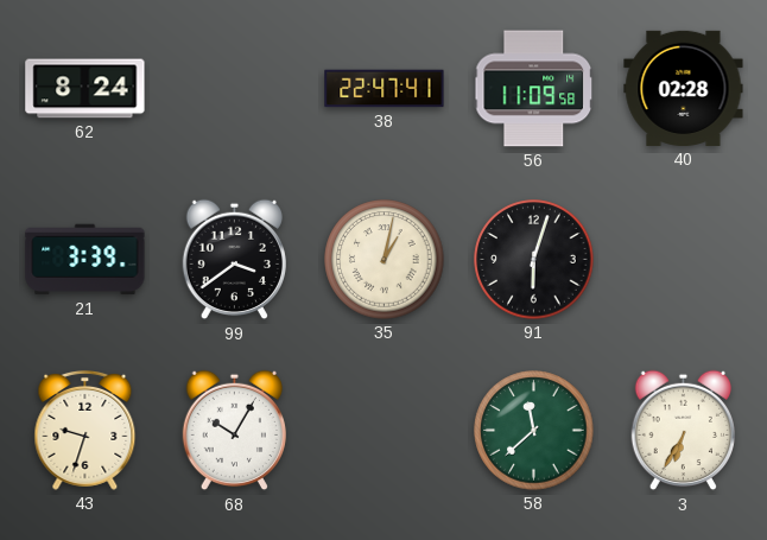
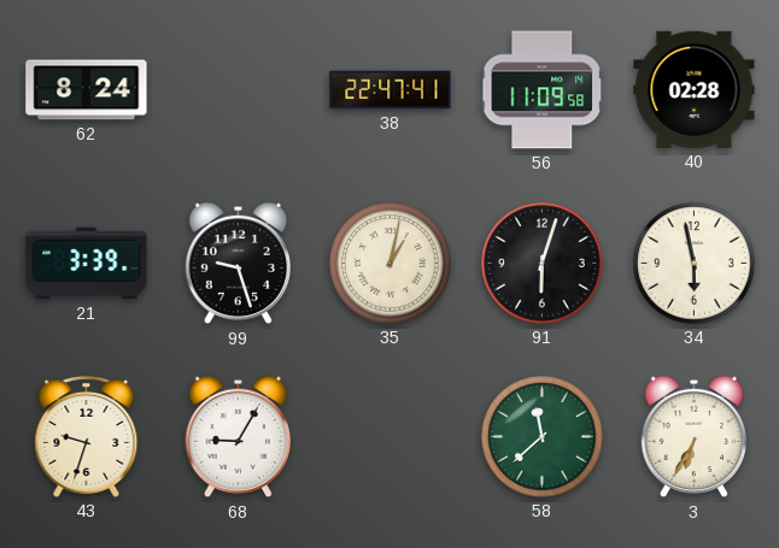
99: 3:39 -> 9:27 (238, 264)
34: none -> 5:58 (695, 264)
68: 10:05 -> 9:05 (238, 437)
